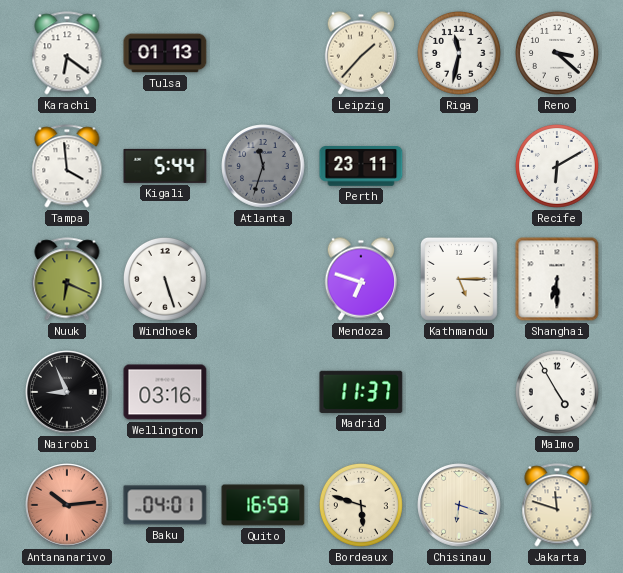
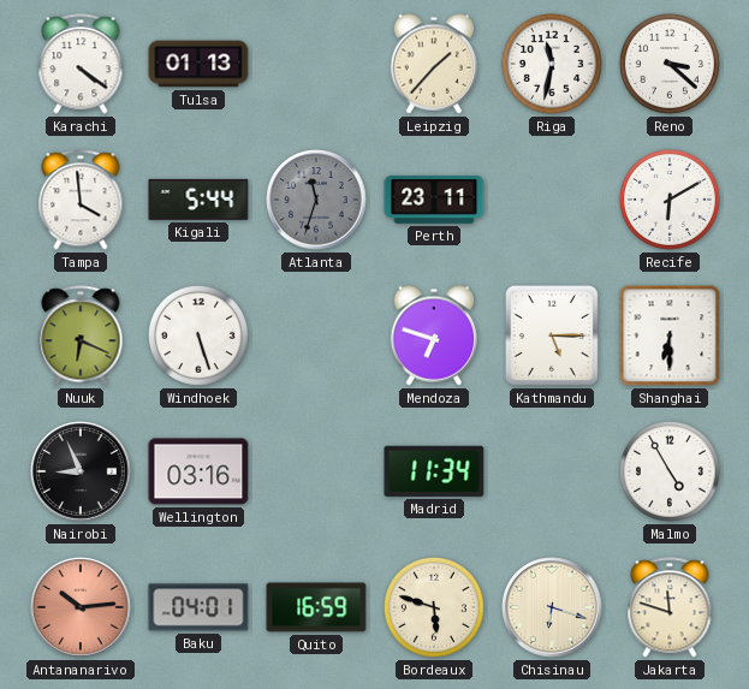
Karachi: 6:21 -> 4:21 (81, 64)
Madrid: 11:37 -> 11:34 (434, 471)
